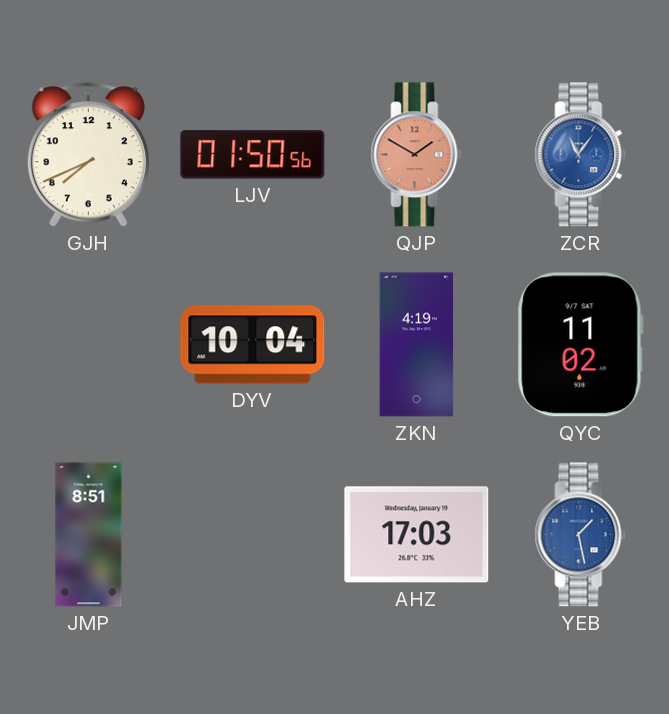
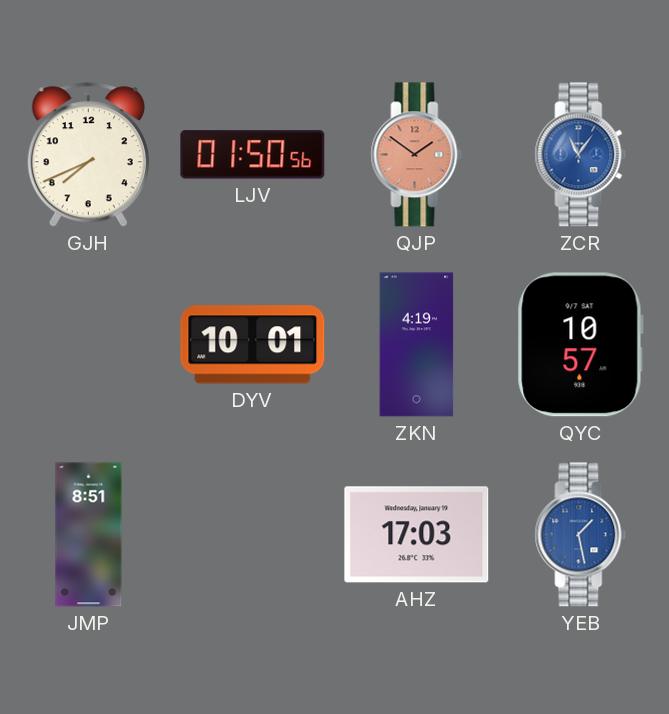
QJP: 1:50 -> 1:51 (417, 155)
DYV: 10:04 -> 10:01 (253, 345)
QYC: 11:02 -> 10:57 (580, 345)
